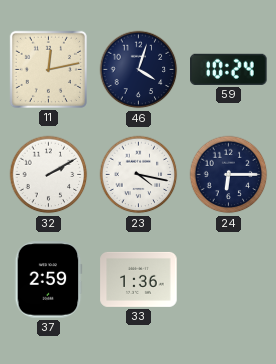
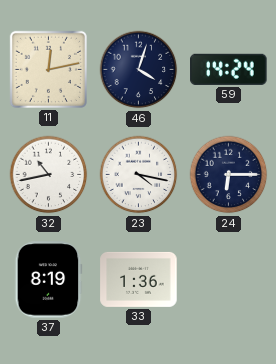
59: 10:24 -> 14:24 (229, 69)
32: 2:10 -> 10:43 (49, 175)
37: 2:59 -> 8:19 (48, 280)
